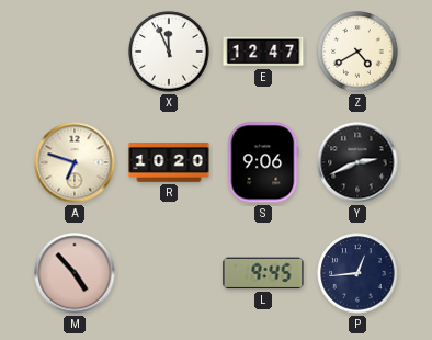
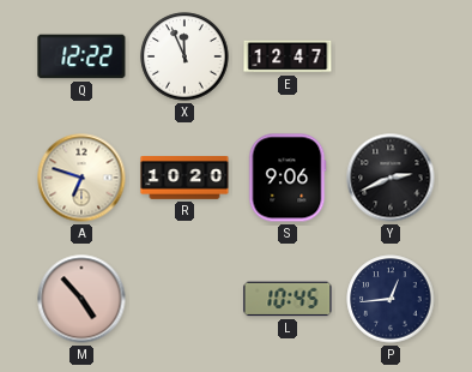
Q: none -> 12:22 (81, 56)
Z: 4:40 -> none (357, 52)
L: 9:45 -> 10:45 (288, 299)
